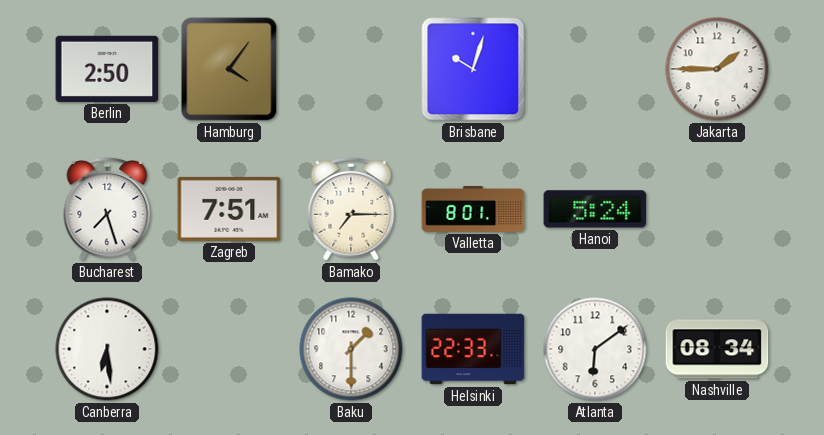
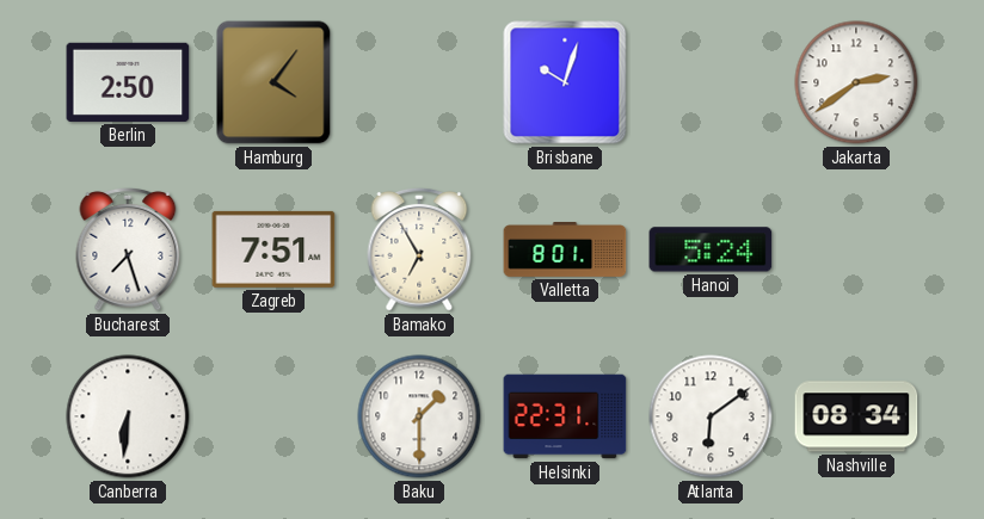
Jakarta: 1:45 -> 2:39 (856, 82)
Bamako: 7:15 -> 6:55 (419, 249)
Canberra: 6:29 -> 6:31 (128, 416)
Helsinki: 22:33 -> 22:31 (565, 416)
